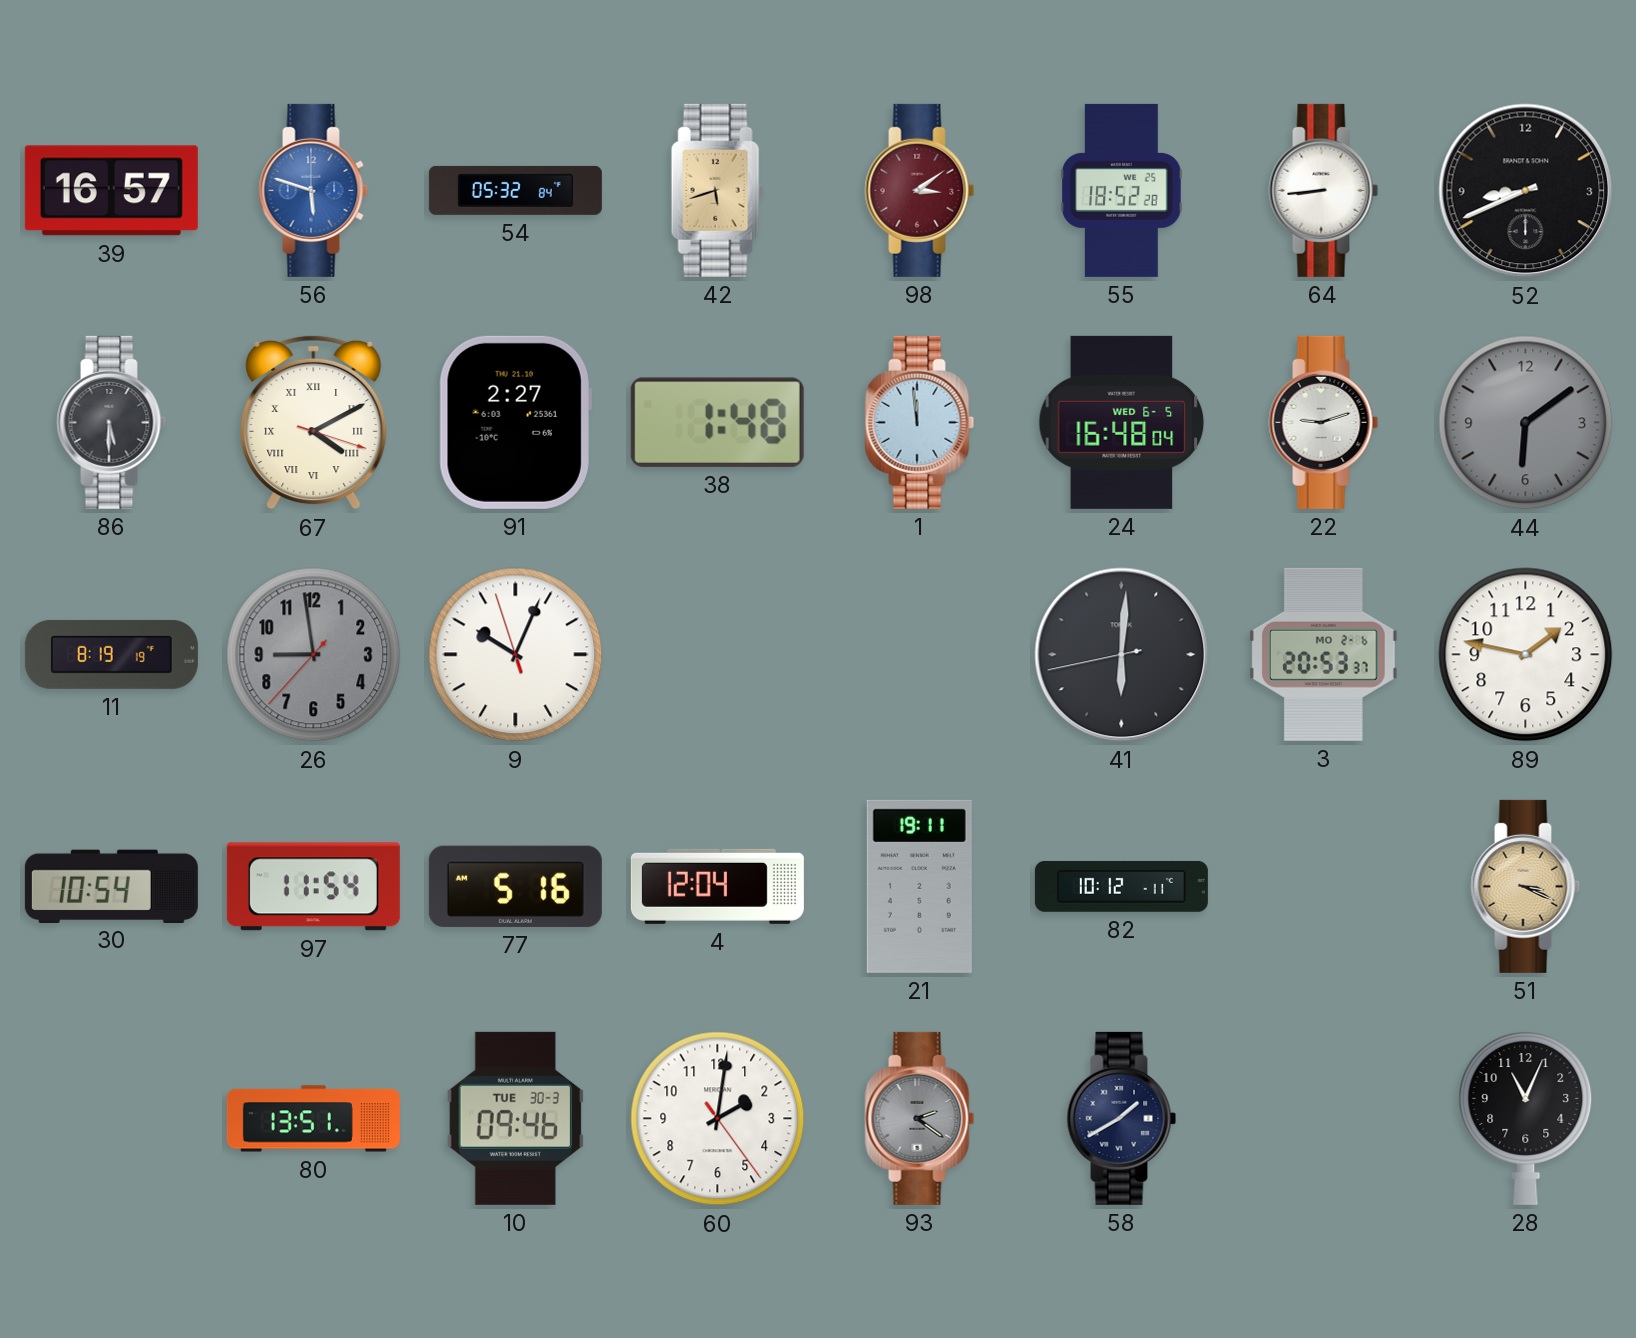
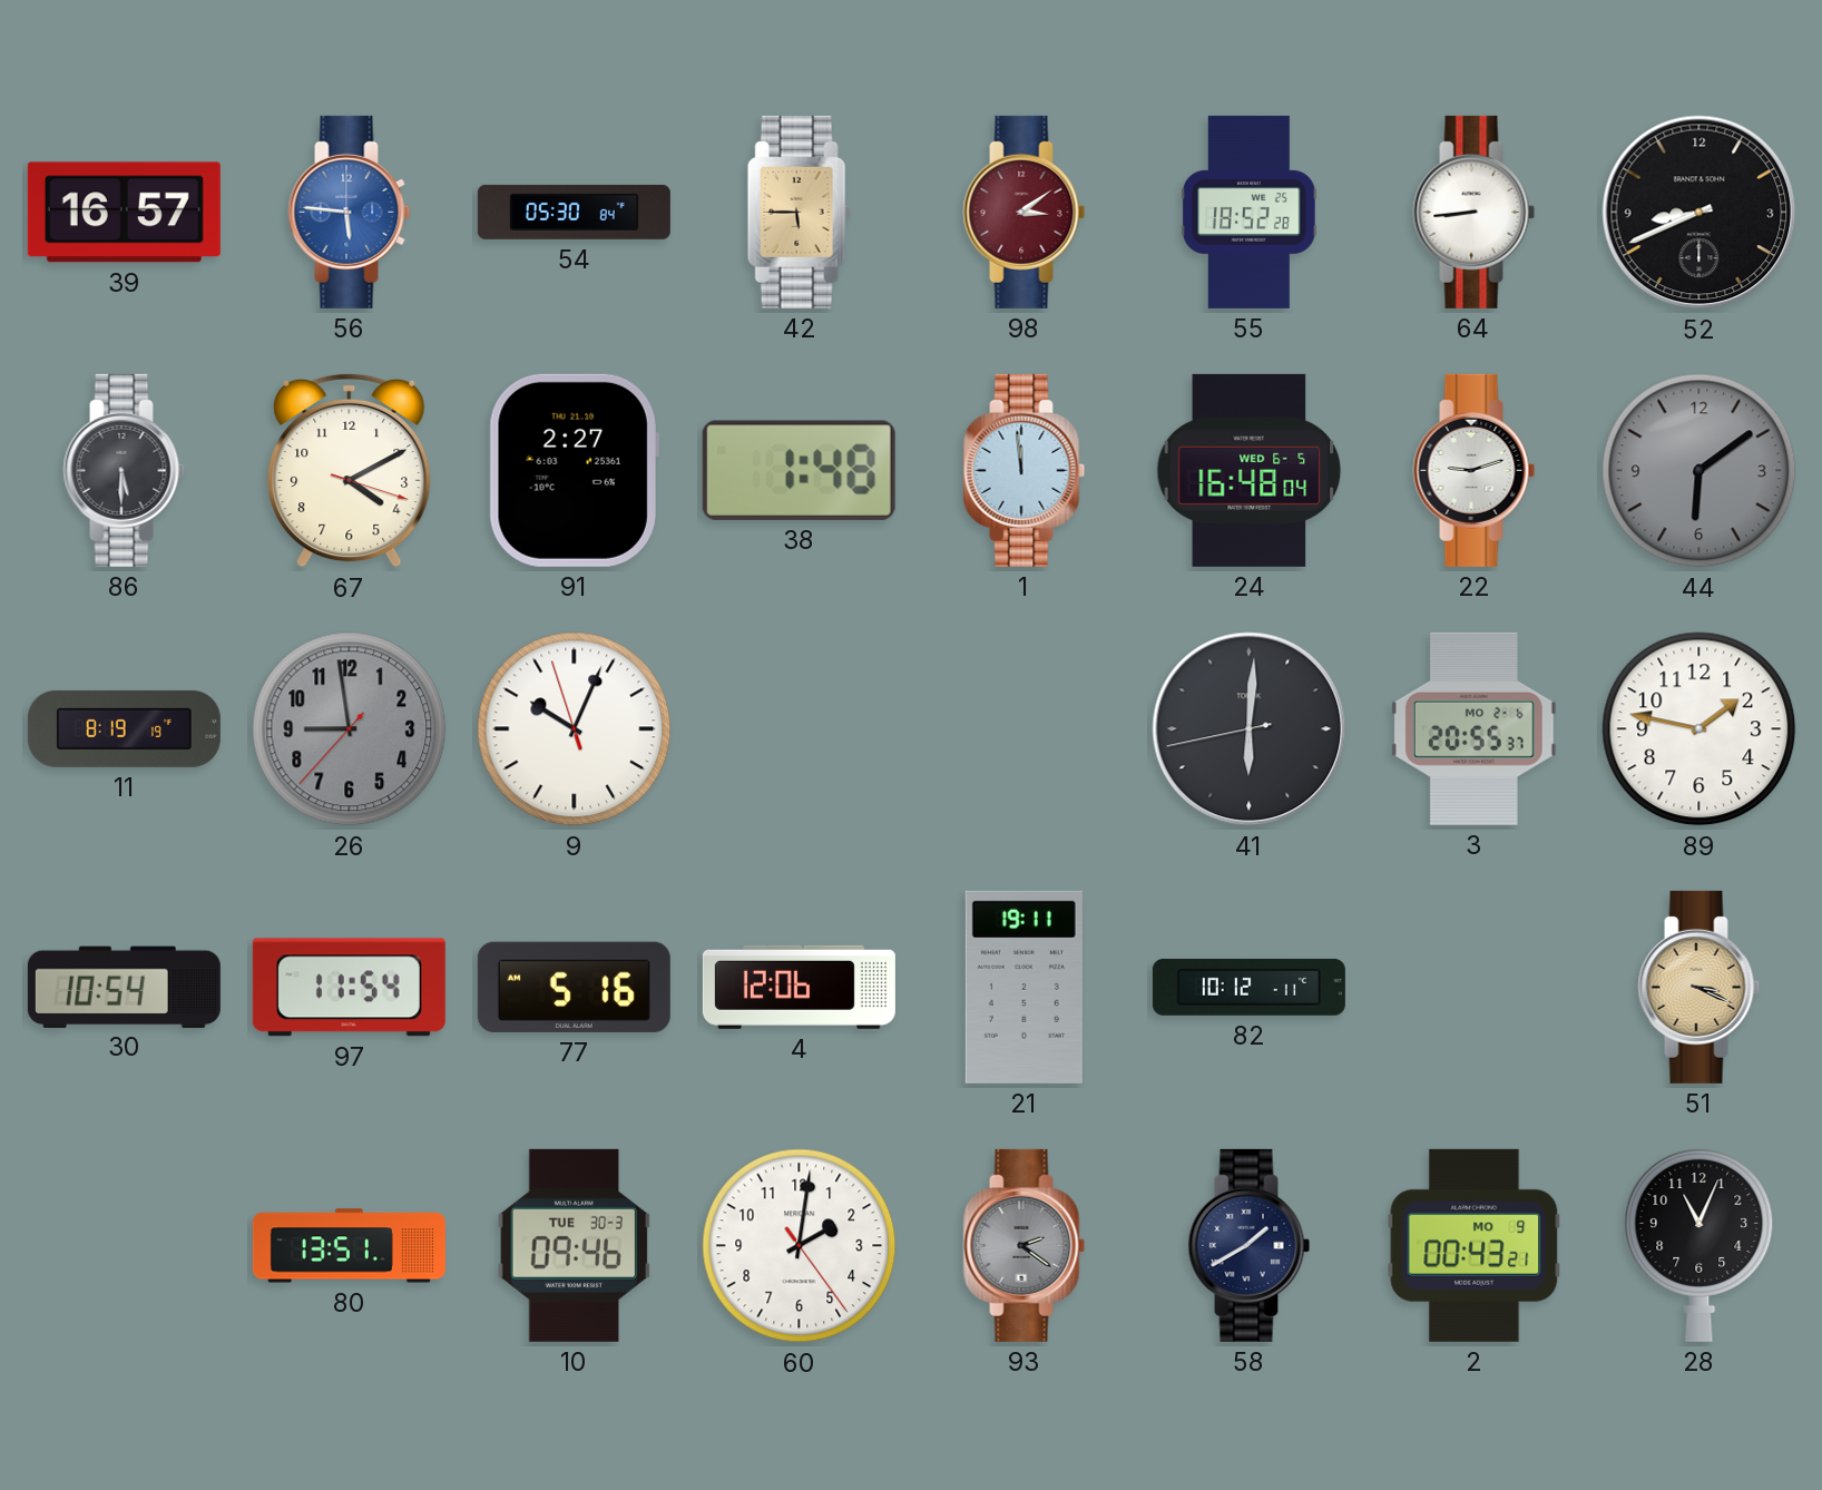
56: 5:48 -> 5:46 (350, 212)
54: 05:32 -> 05:30 (574, 212)
42: 5:42 -> 5:45 (799, 212)
67 numerals: Roman -> Arabic (350, 470)
3: 20:53 -> 20:55 (1473, 728)
4: 12:04 -> 12:06 (799, 987)
2: none -> 00:43 (1475, 1245)
